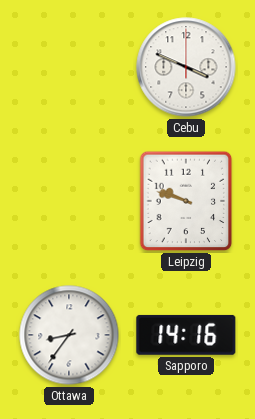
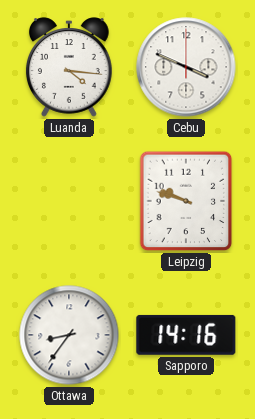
Luanda: none -> 4:16 (69, 67)
